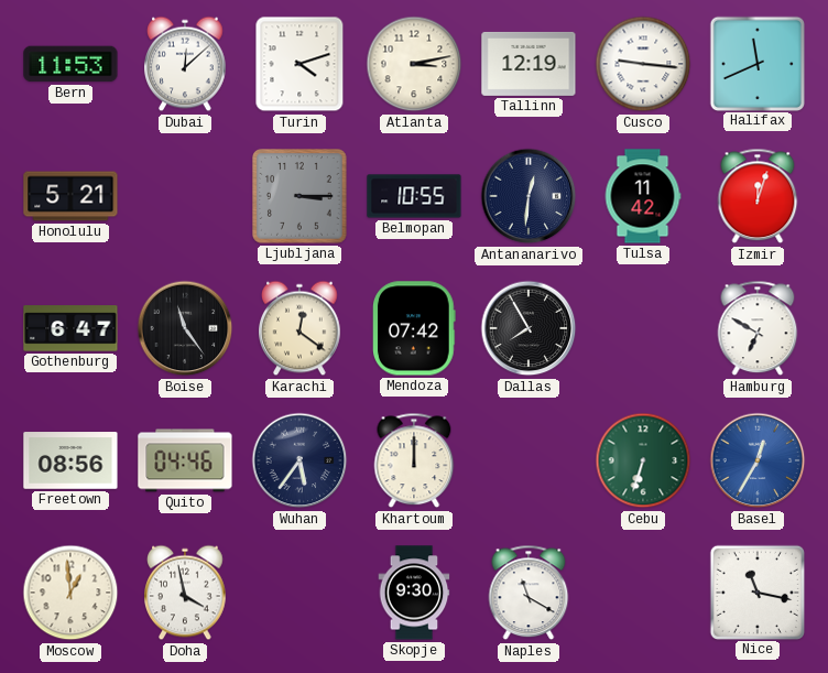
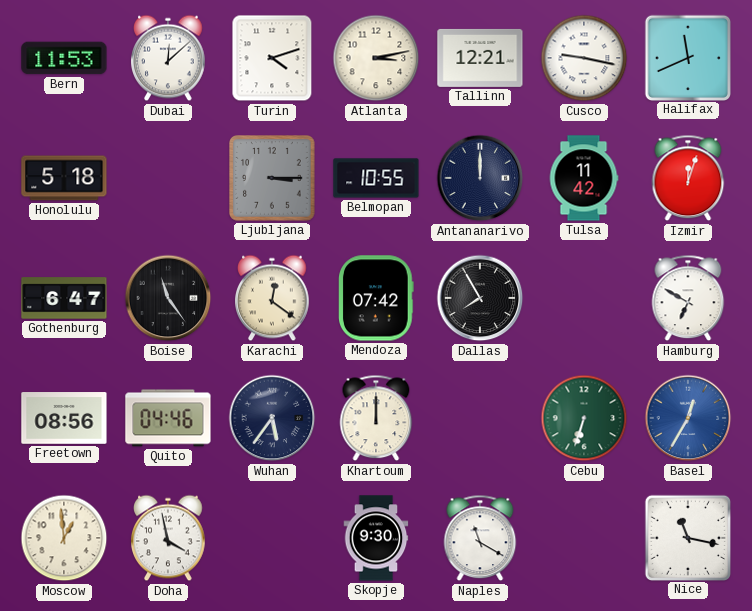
Tallinn: 12:19 -> 12:21 (480, 58)
Cusco: 9:16 -> 9:17 (584, 58)
Honolulu: 5:21 -> 5:18 (64, 178)
Antananarivo: 12:31 -> 12:00 (480, 178)
